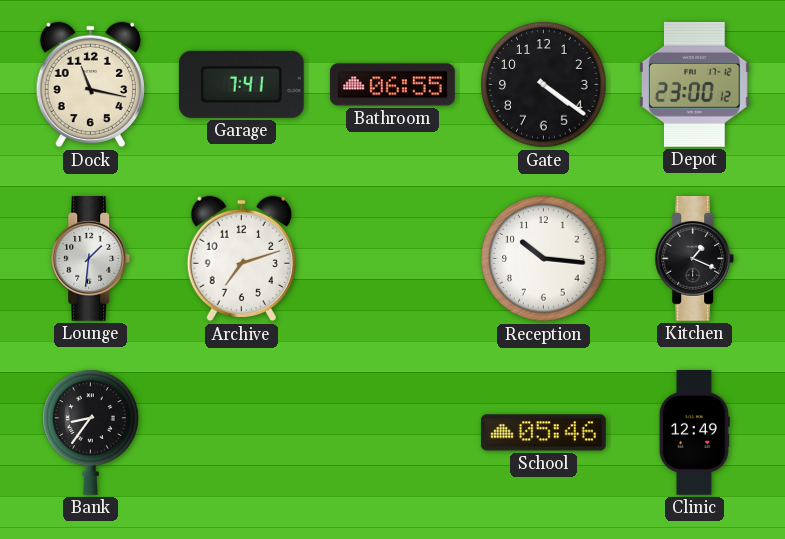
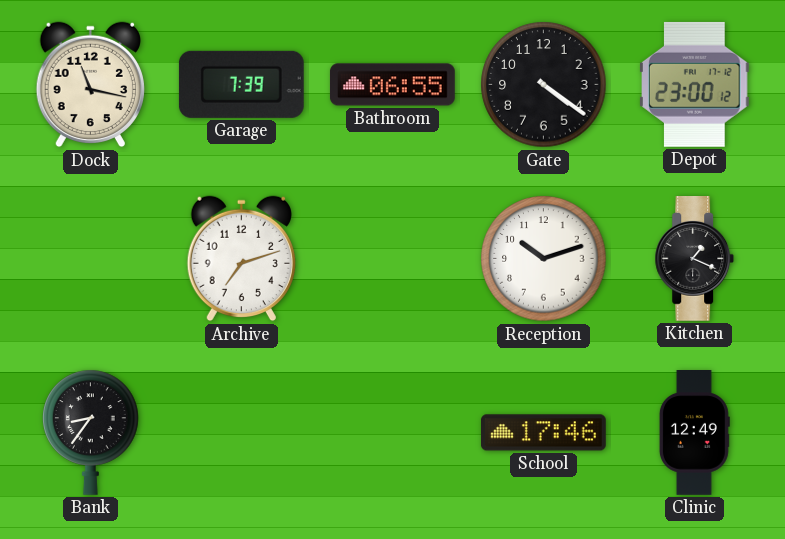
Garage: 7:41 -> 7:39 (241, 84)
Lounge: 1:31 -> none (91, 259)
Reception: 10:16 -> 10:12 (544, 259)
School: 05:46 -> 17:46 (543, 433)
